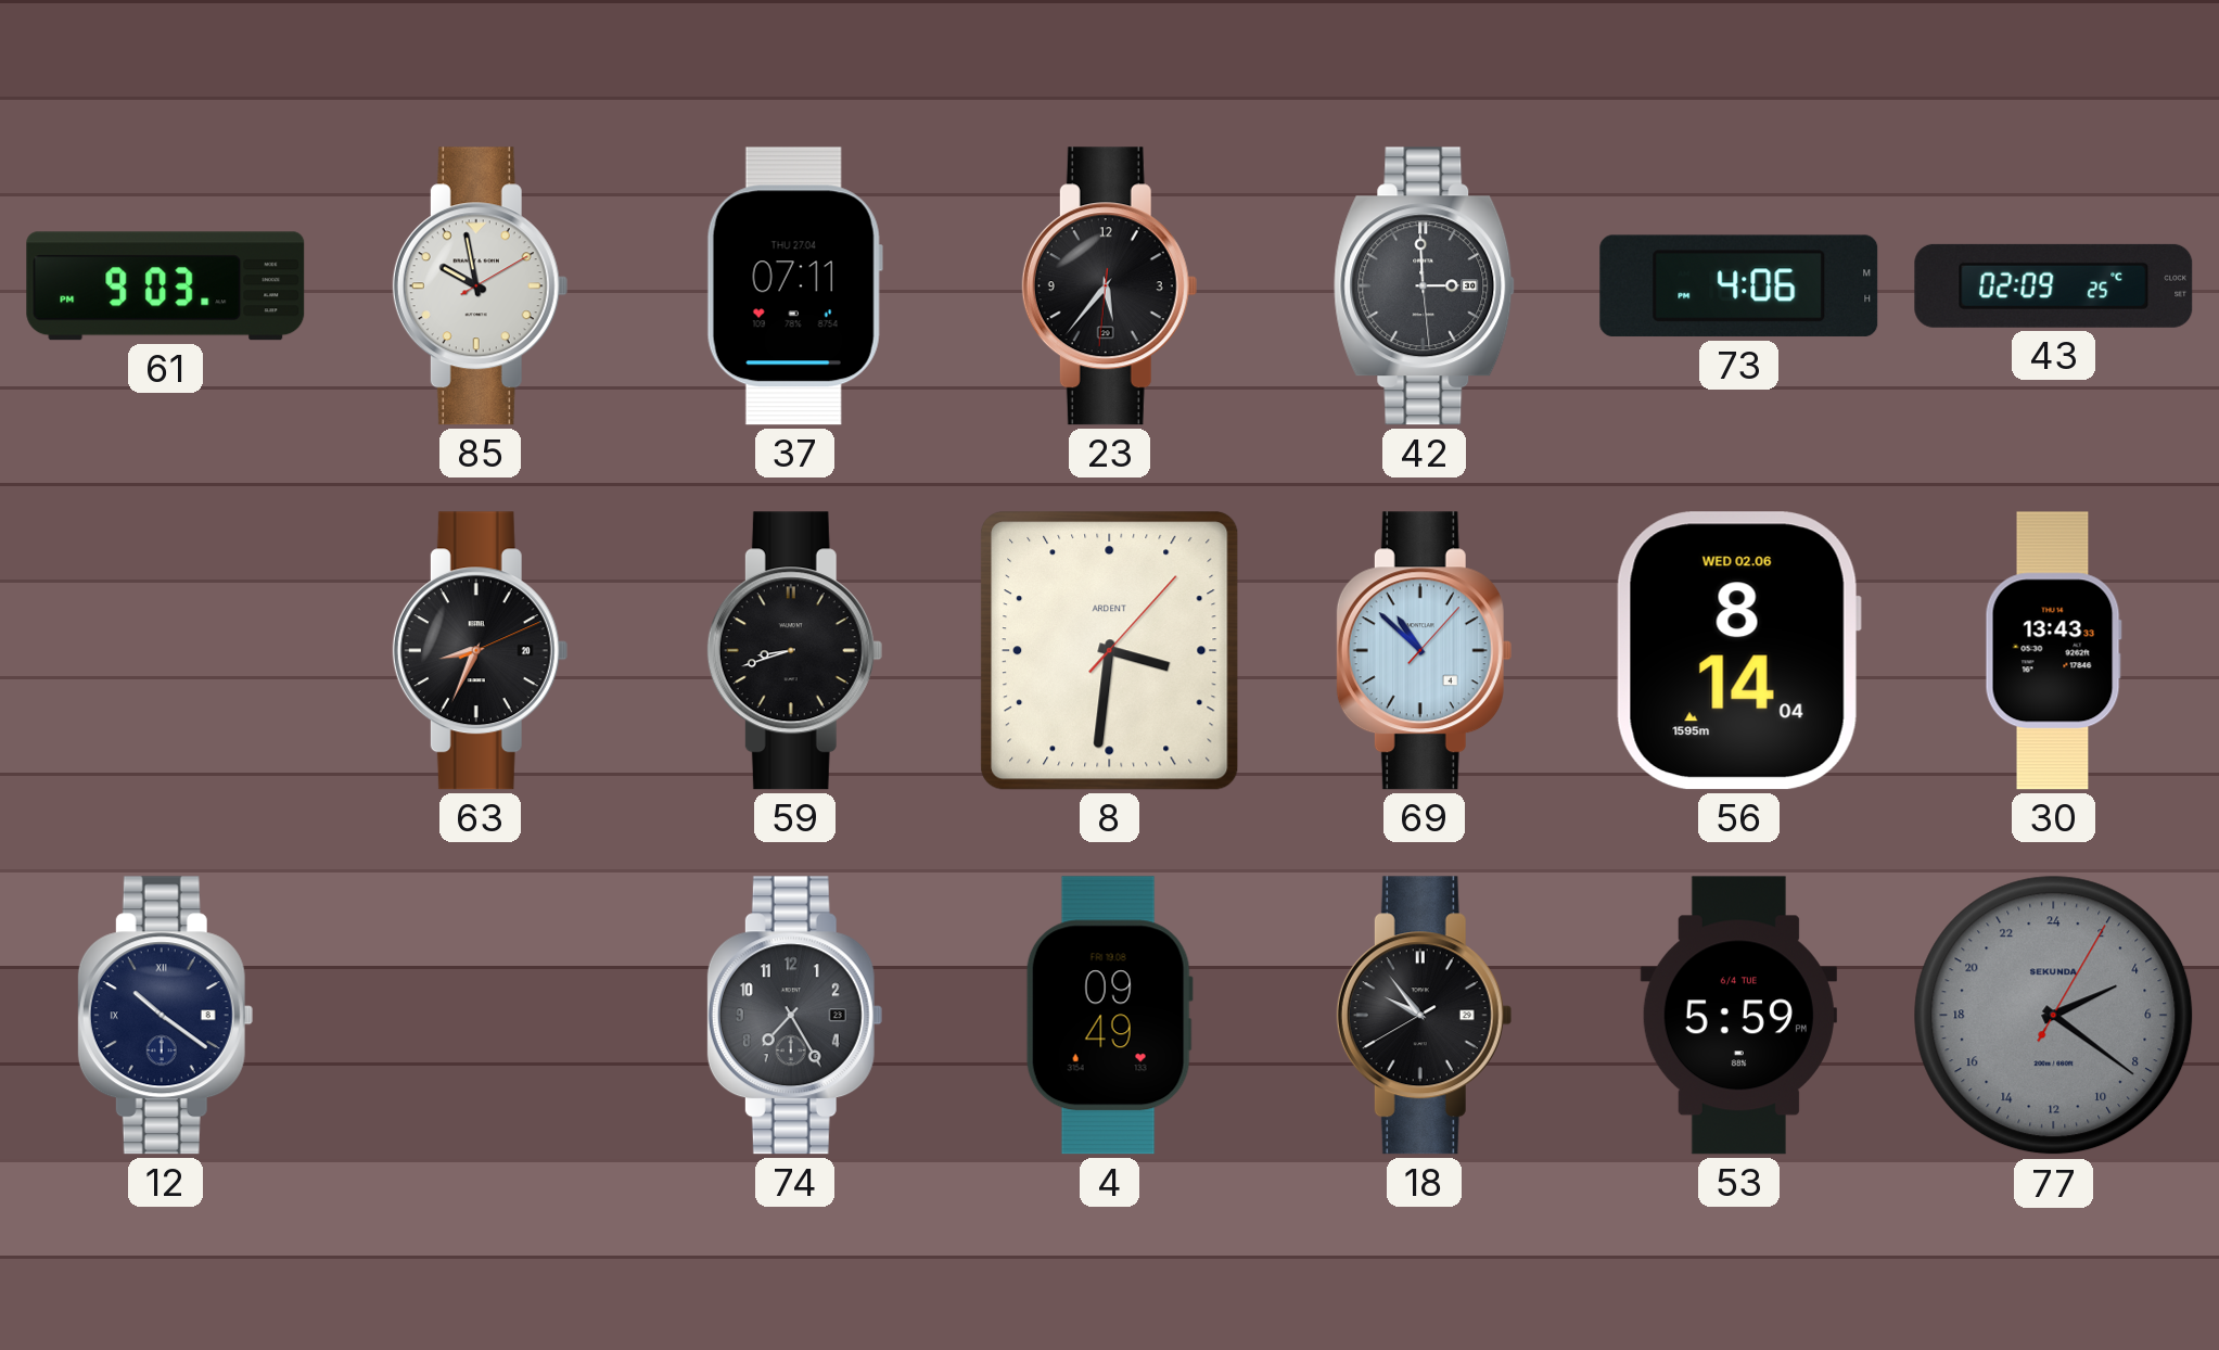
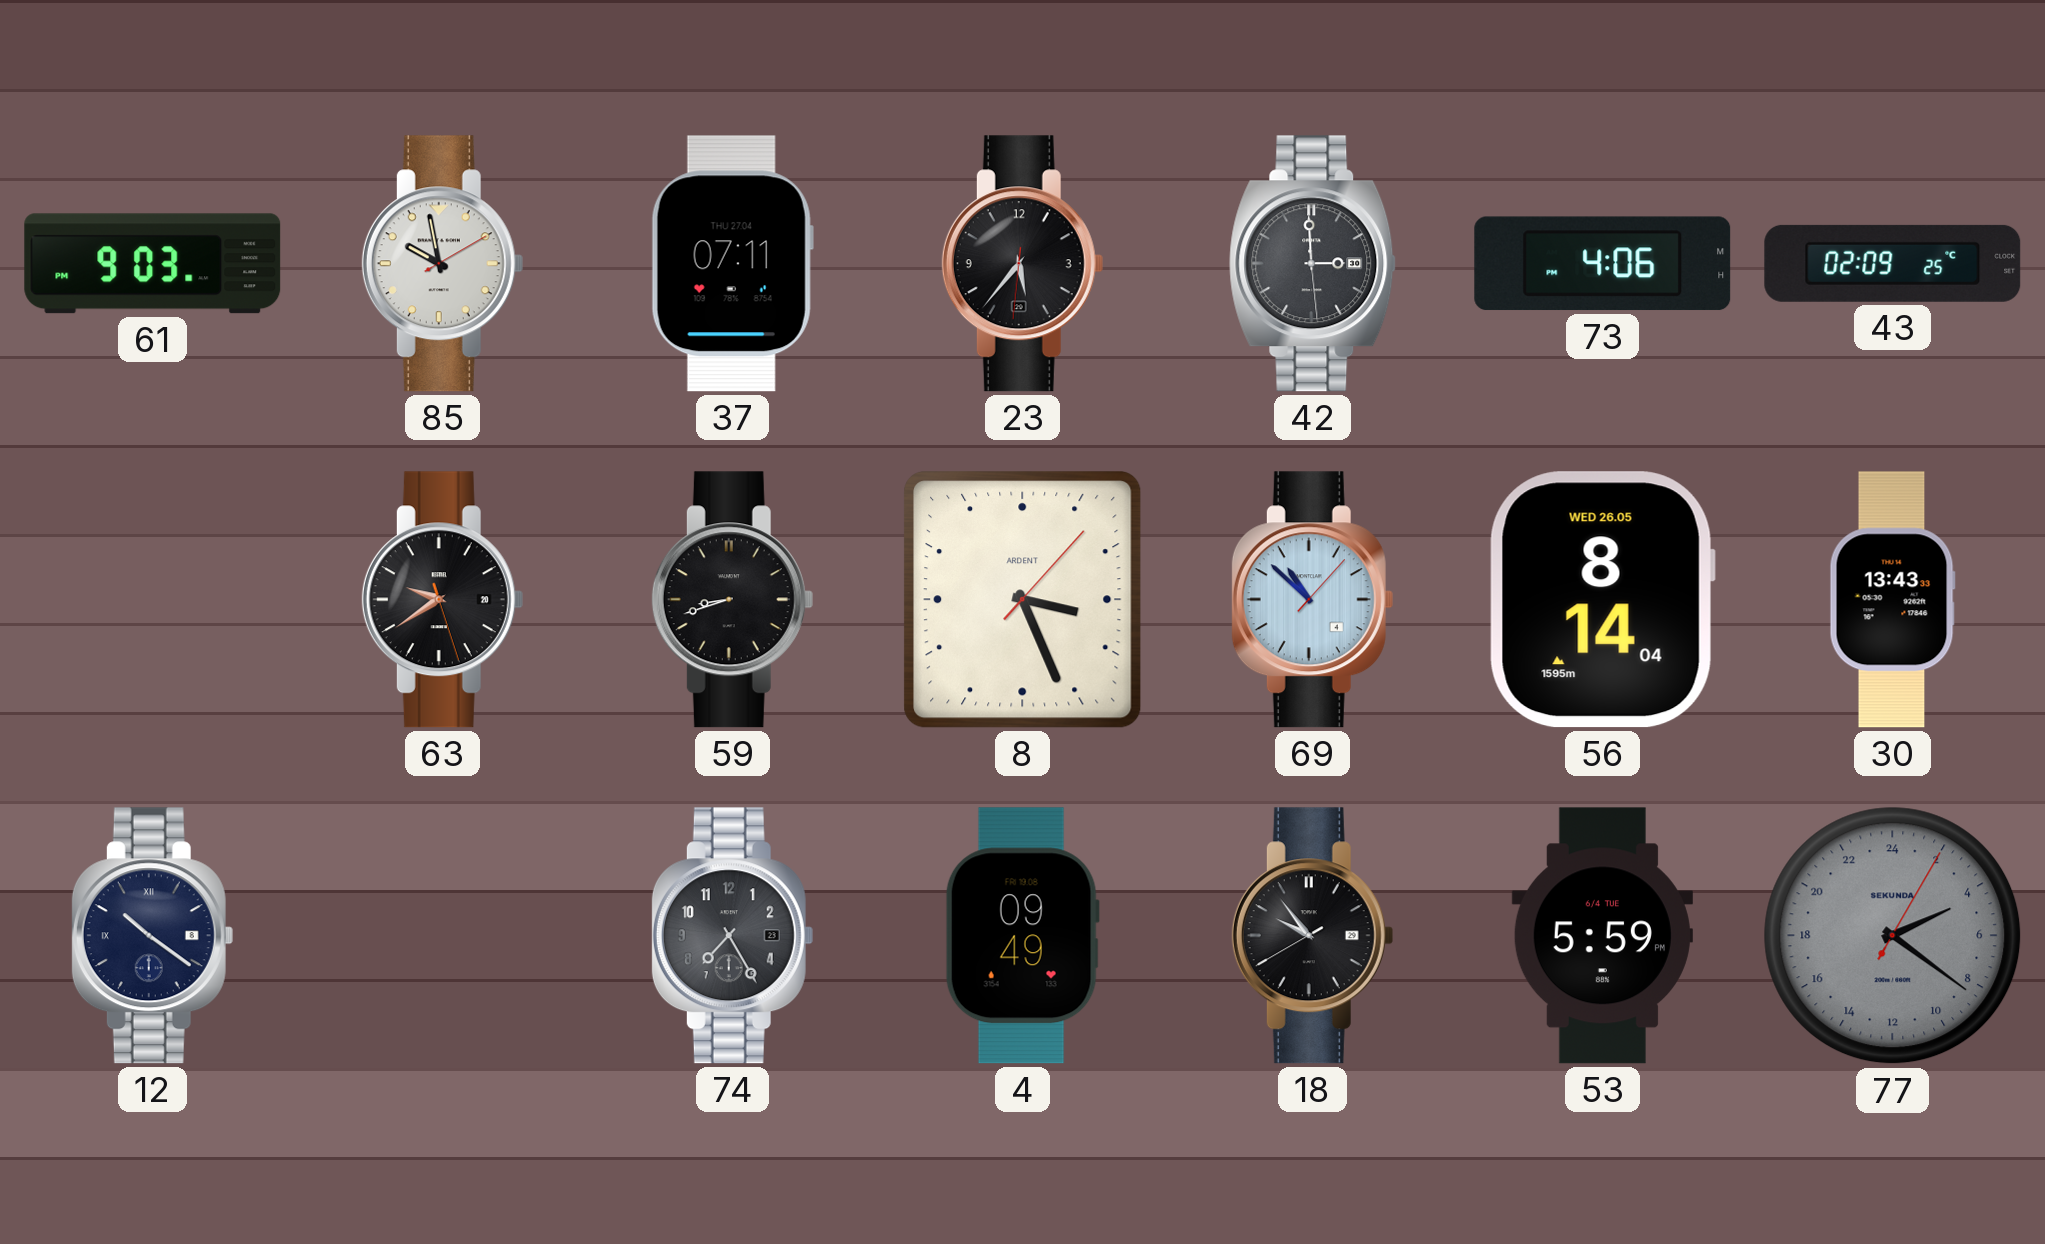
63: 8:34 -> 9:39 (442, 600)
8: 3:31 -> 3:26 (1023, 600)
56 date: WED 02.06 -> WED 26.05 (1602, 600)
